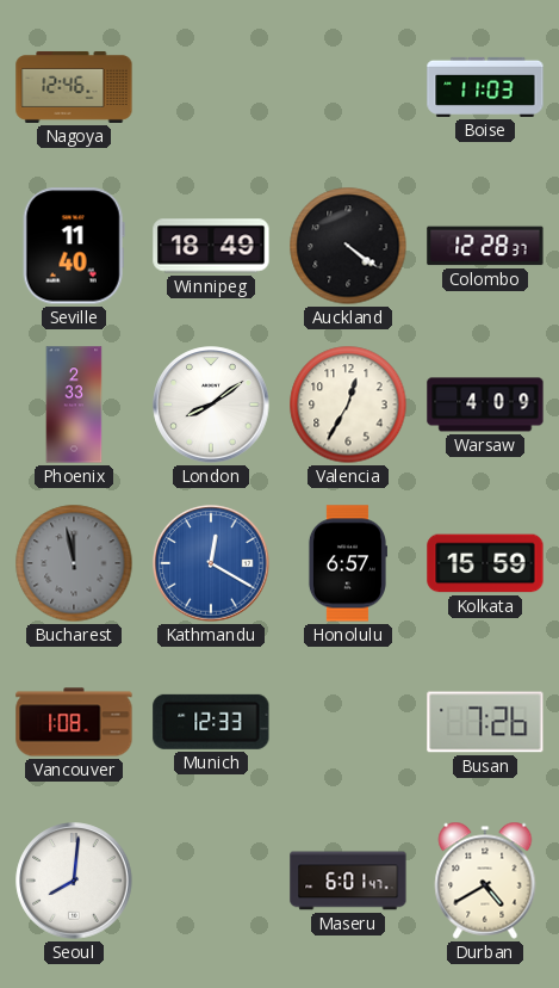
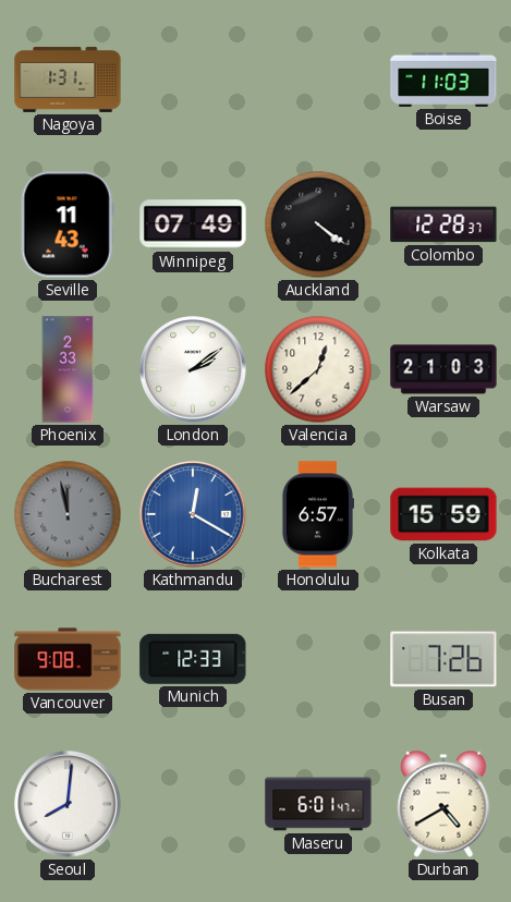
Nagoya: 12:46 -> 1:31 (68, 80)
Seville: 11:40 -> 11:43 (68, 224)
Winnipeg: 18:49 -> 07:49 (193, 224)
London: 8:09 -> 2:09 (193, 369)
Valencia: 12:35 -> 12:38 (318, 369)
Warsaw: 4:09 -> 21:03 (443, 369)
Vancouver: 1:08 -> 9:08 (68, 659)
